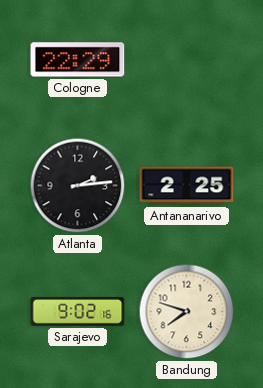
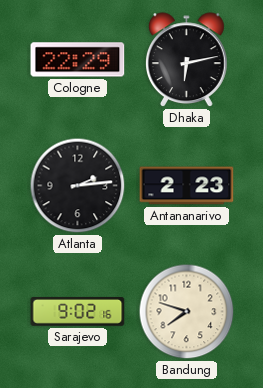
Dhaka: none -> 6:13 (187, 60)
Antananarivo: 2:25 -> 2:23 (187, 186)
